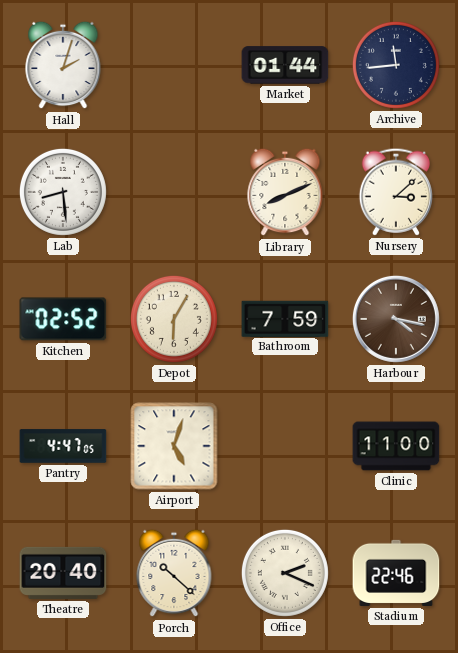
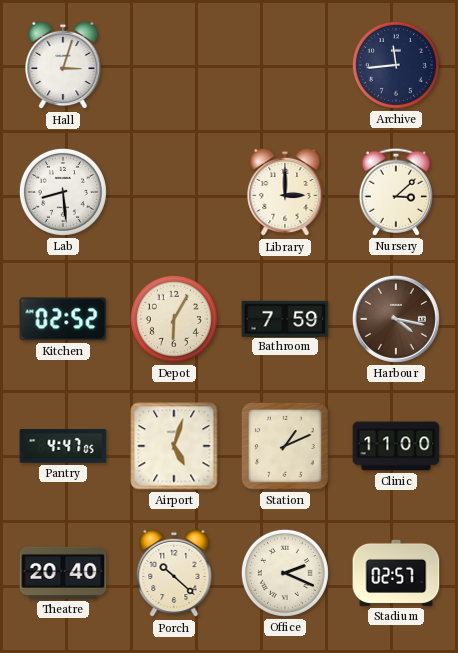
Hall: 2:03 -> 3:03 (63, 65)
Market: 01:44 -> none (285, 65)
Library: 8:11 -> 3:00 (285, 192)
Station: none -> 1:11 (285, 446)
Stadium: 22:46 -> 02:57 (396, 573)
